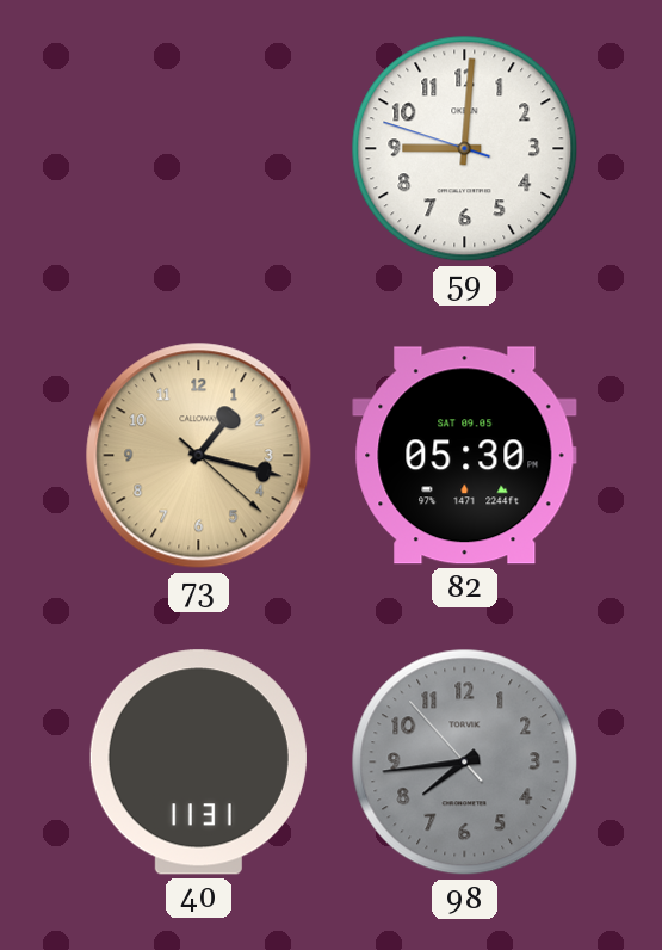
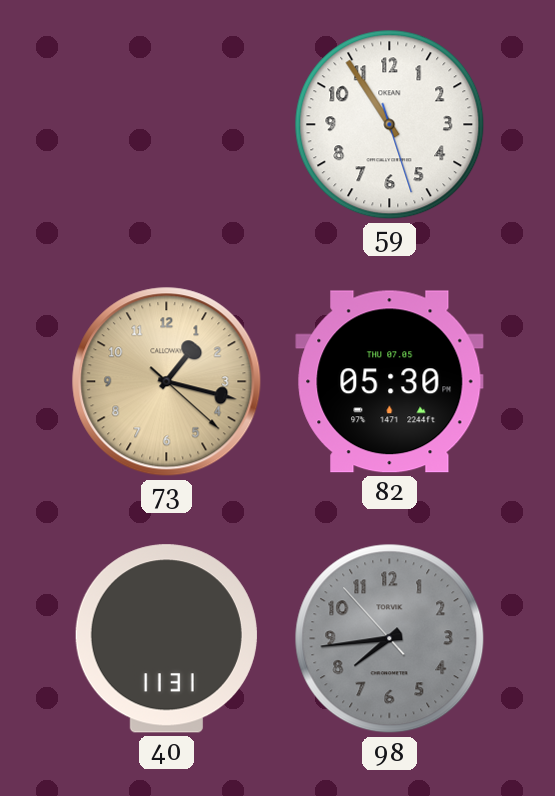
59: 9:00 -> 10:54 (390, 125)
82 date: SAT 09.05 -> THU 07.05 (390, 382)
